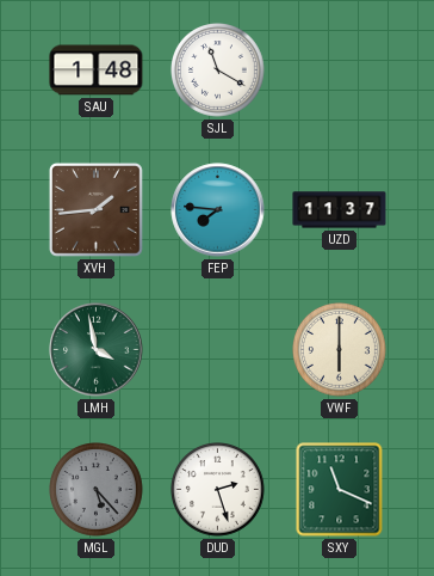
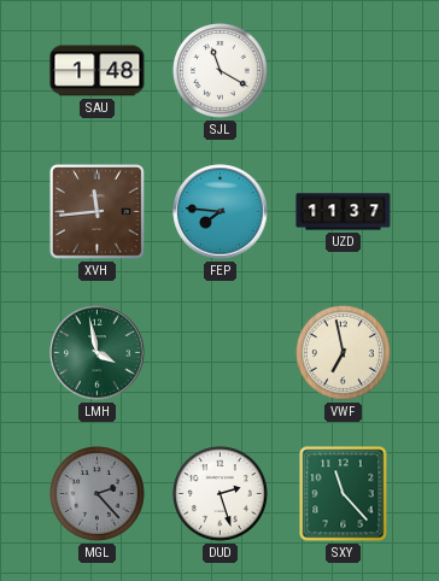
XVH: 1:44 -> 11:44 (96, 211)
VWF: 6:00 -> 6:58 (344, 353)
MGL: 5:23 -> 2:23 (98, 494)
SXY: 11:19 -> 11:23 (344, 494)
